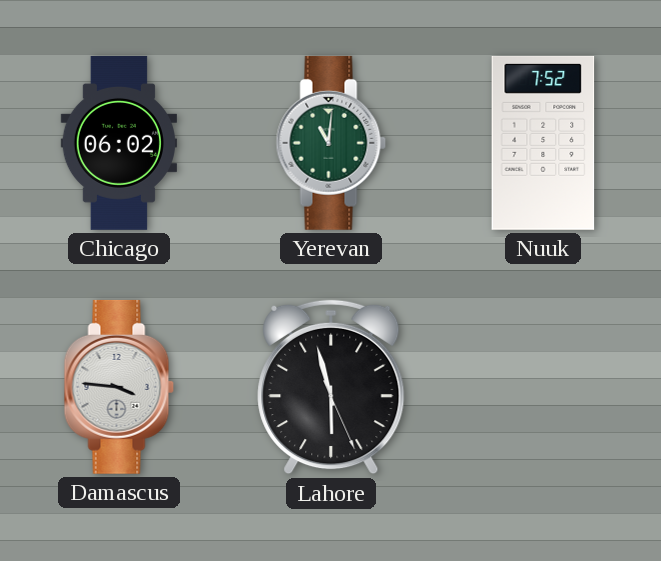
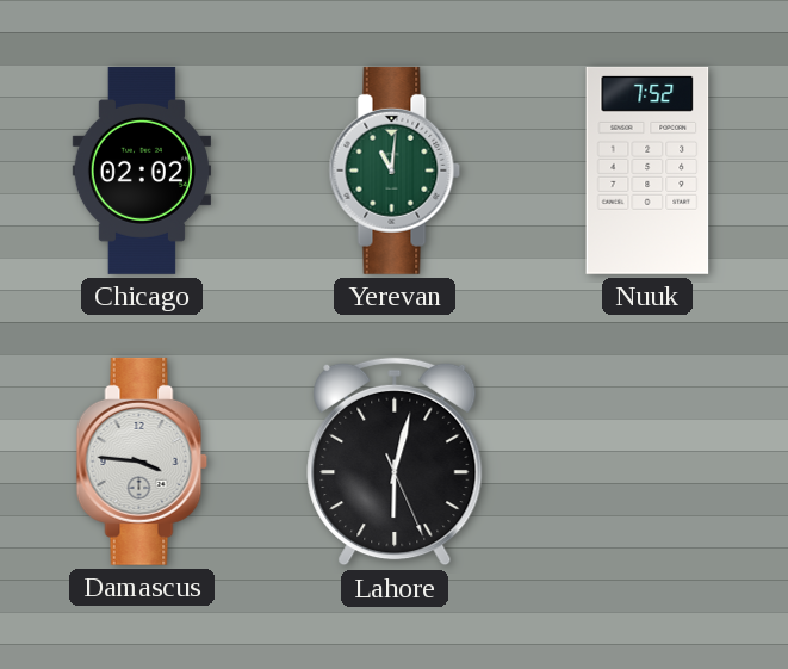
Chicago: 06:02 -> 02:02 (142, 171)
Lahore: 5:57 -> 6:02 (395, 462)
